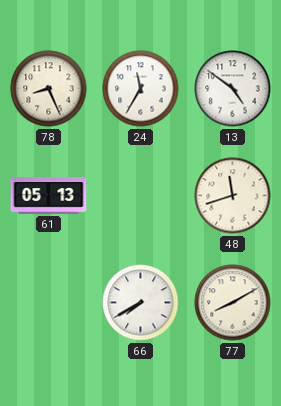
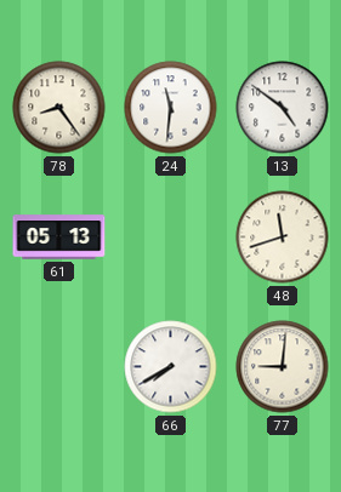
78: 8:26 -> 8:24 (59, 108)
24: 11:35 -> 11:31 (171, 108)
77: 8:10 -> 9:01 (283, 367)
